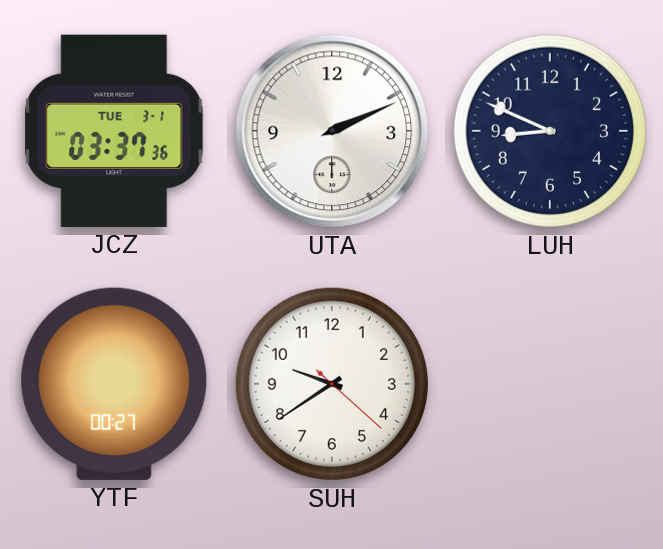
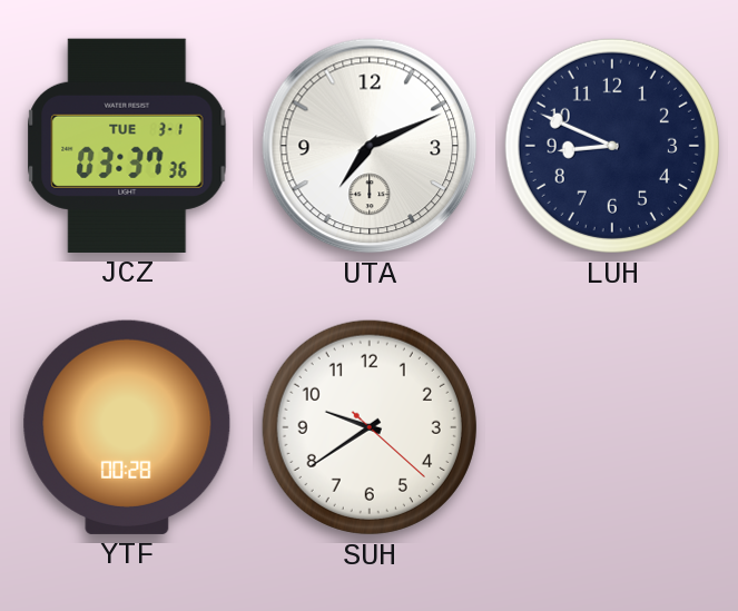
UTA: 2:11 -> 7:11 (370, 146)
YTF: 00:27 -> 00:28 (127, 427)
